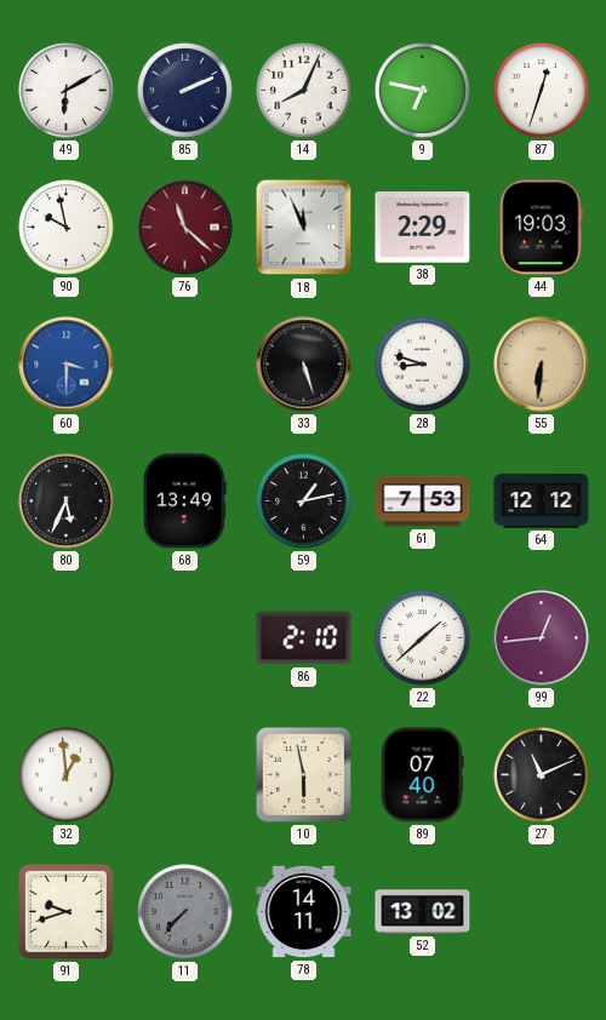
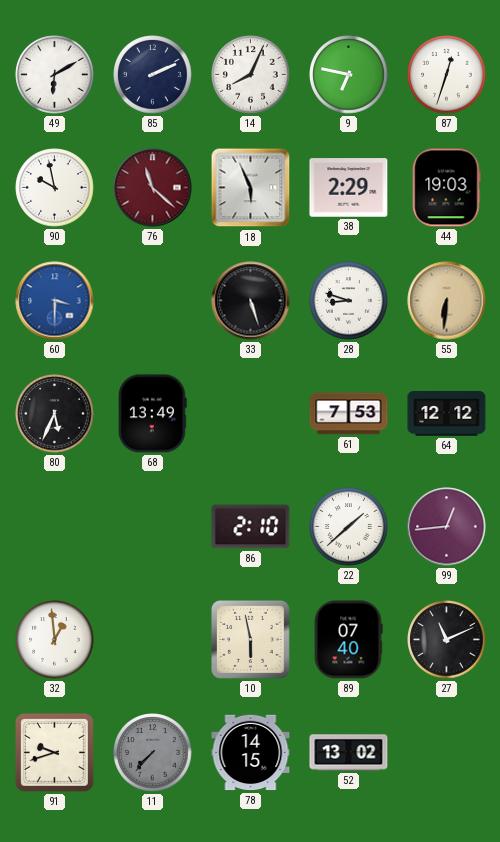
18: 11:56 -> 5:56 (251, 188)
59: 1:13 -> none (304, 502)
78: 14:11 -> 14:15 (251, 753)
